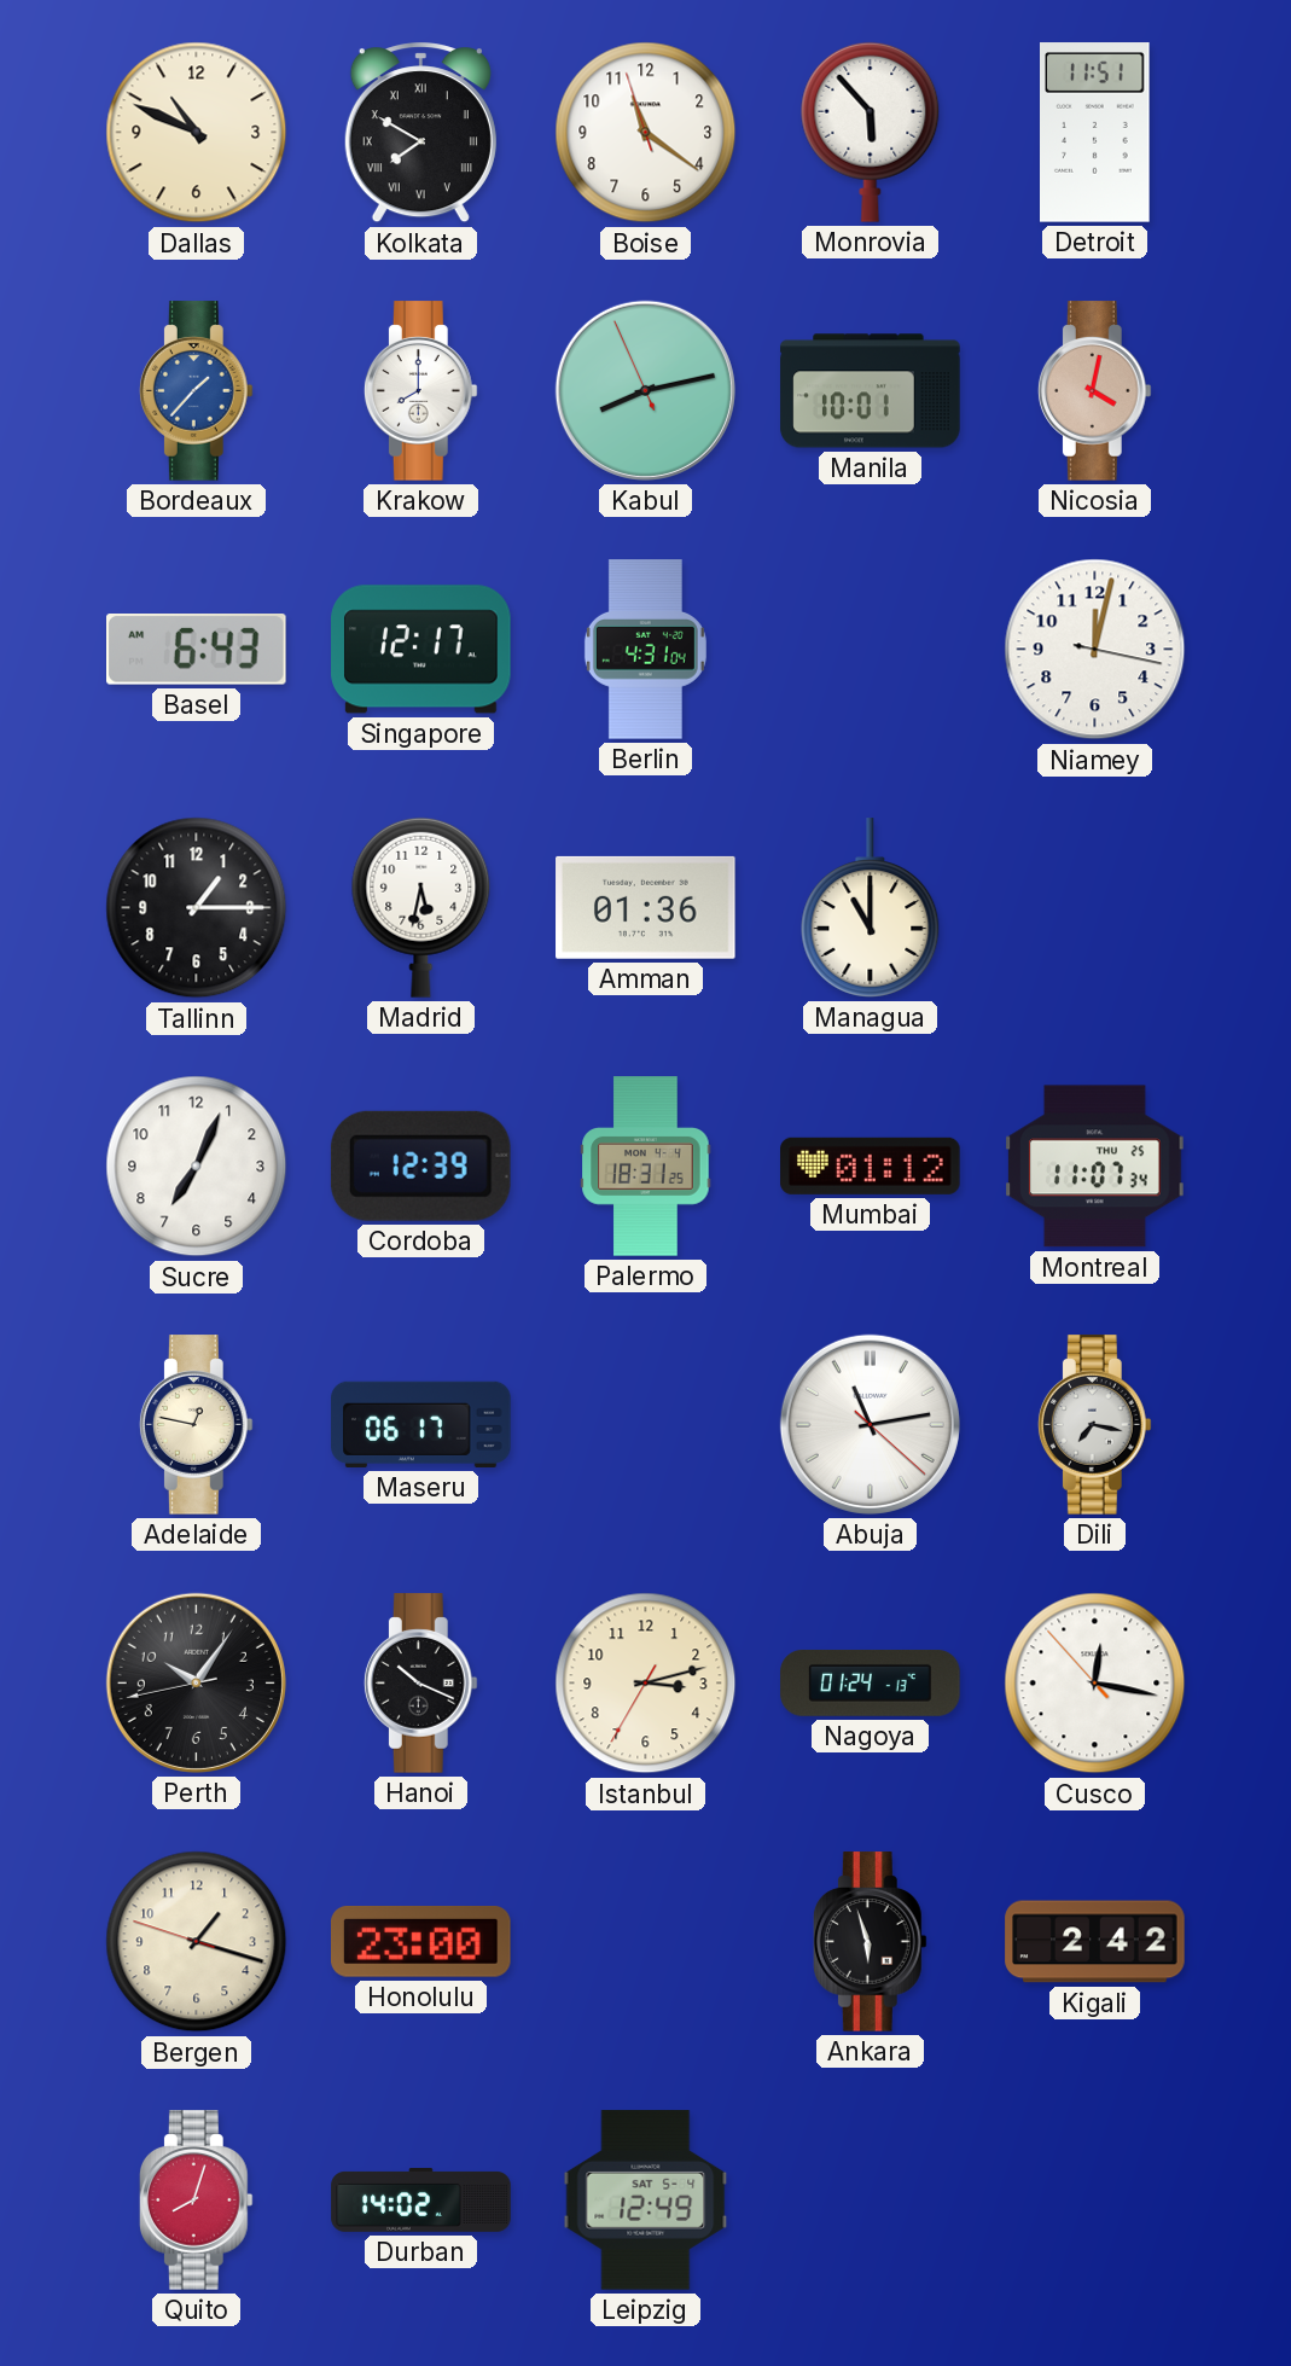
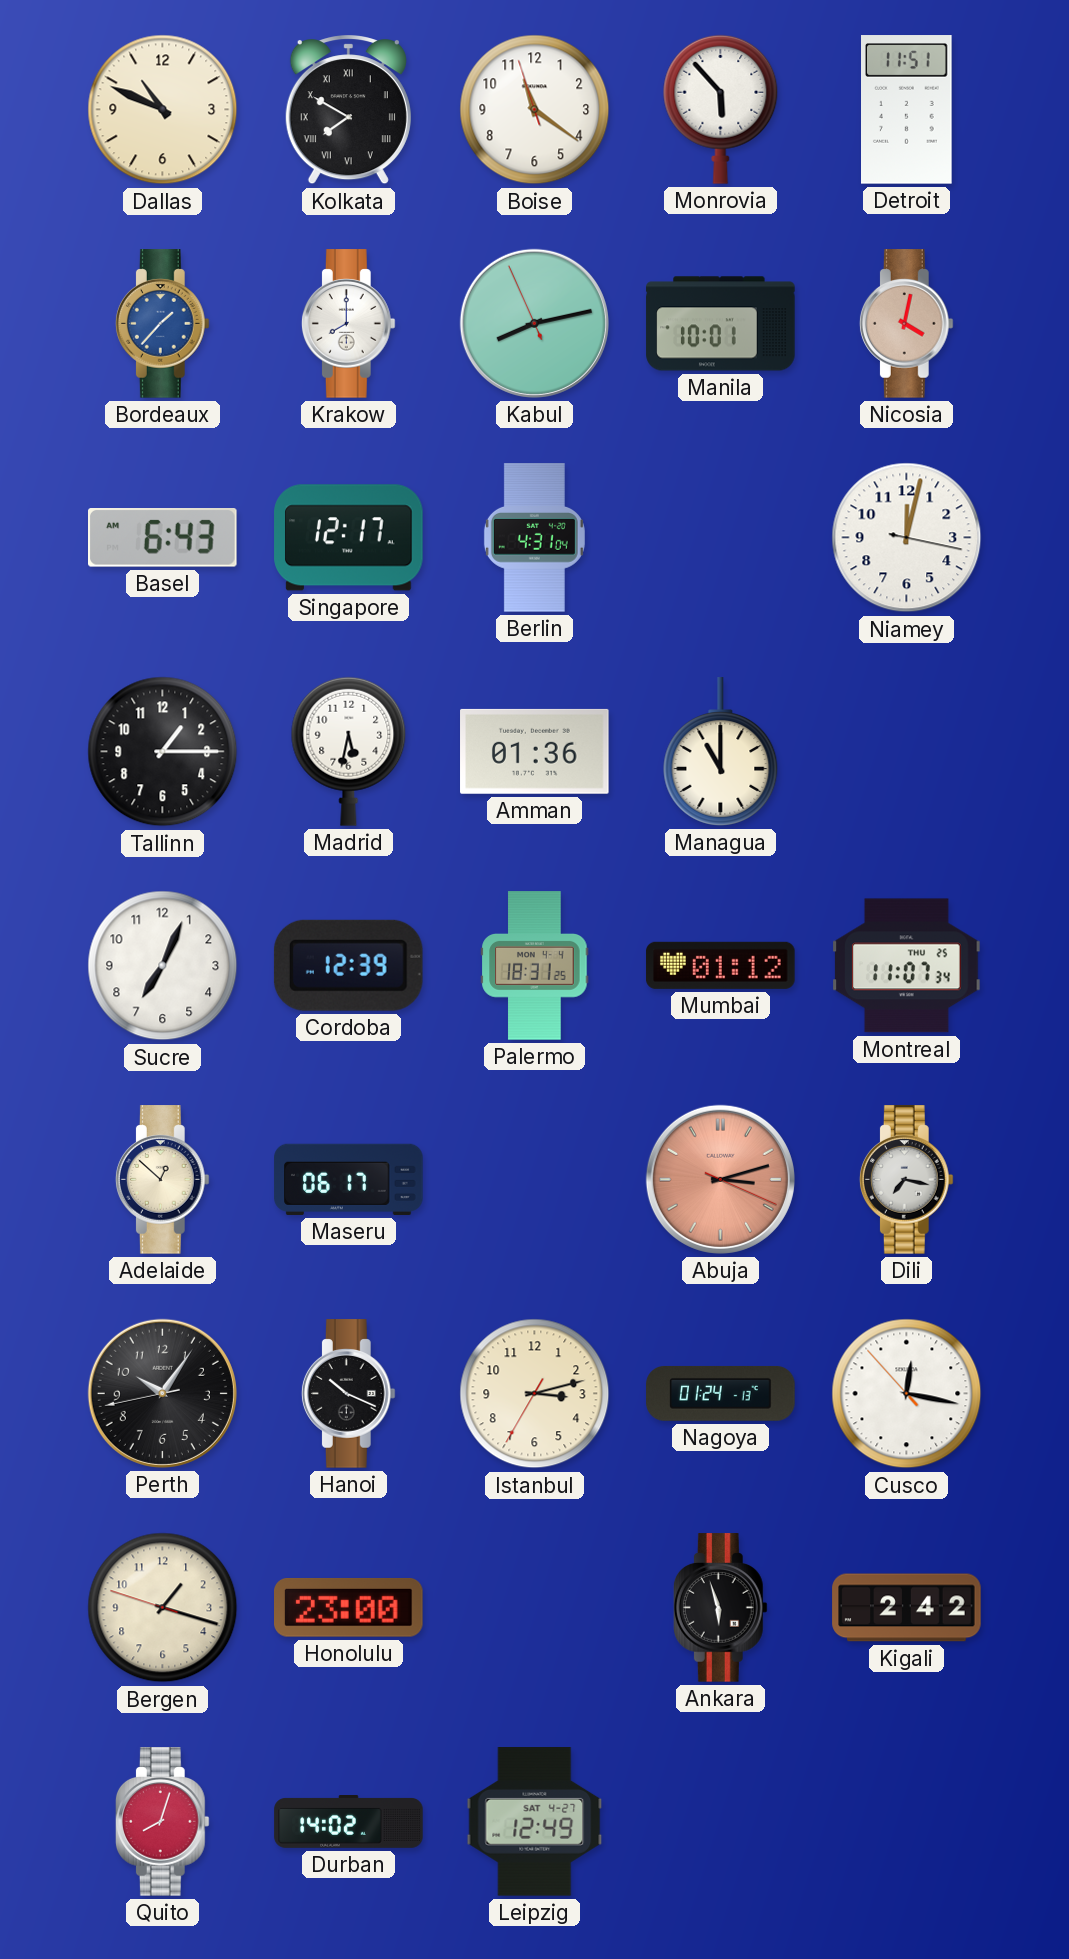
Adelaide: 12:47 -> 12:52 (162, 1180)
Abuja: 11:13 -> 3:12 (720, 1179)
Abuja dial: white -> salmon (720, 1179)
Leipzig date: SAT 5-4 -> SAT 4-27 (535, 1822)
